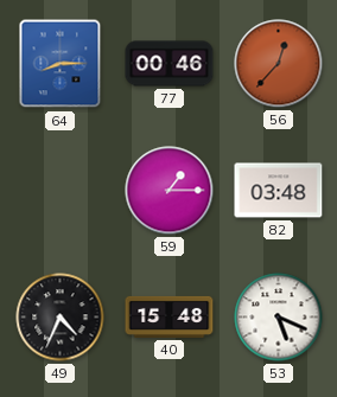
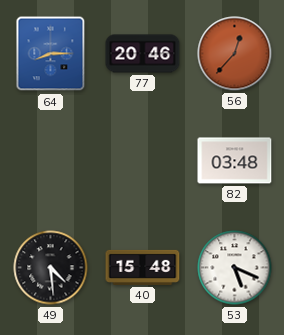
77: 00:46 -> 20:46 (143, 54)
59: 1:15 -> none (170, 191)
49: 4:34 -> 4:29 (51, 268)
